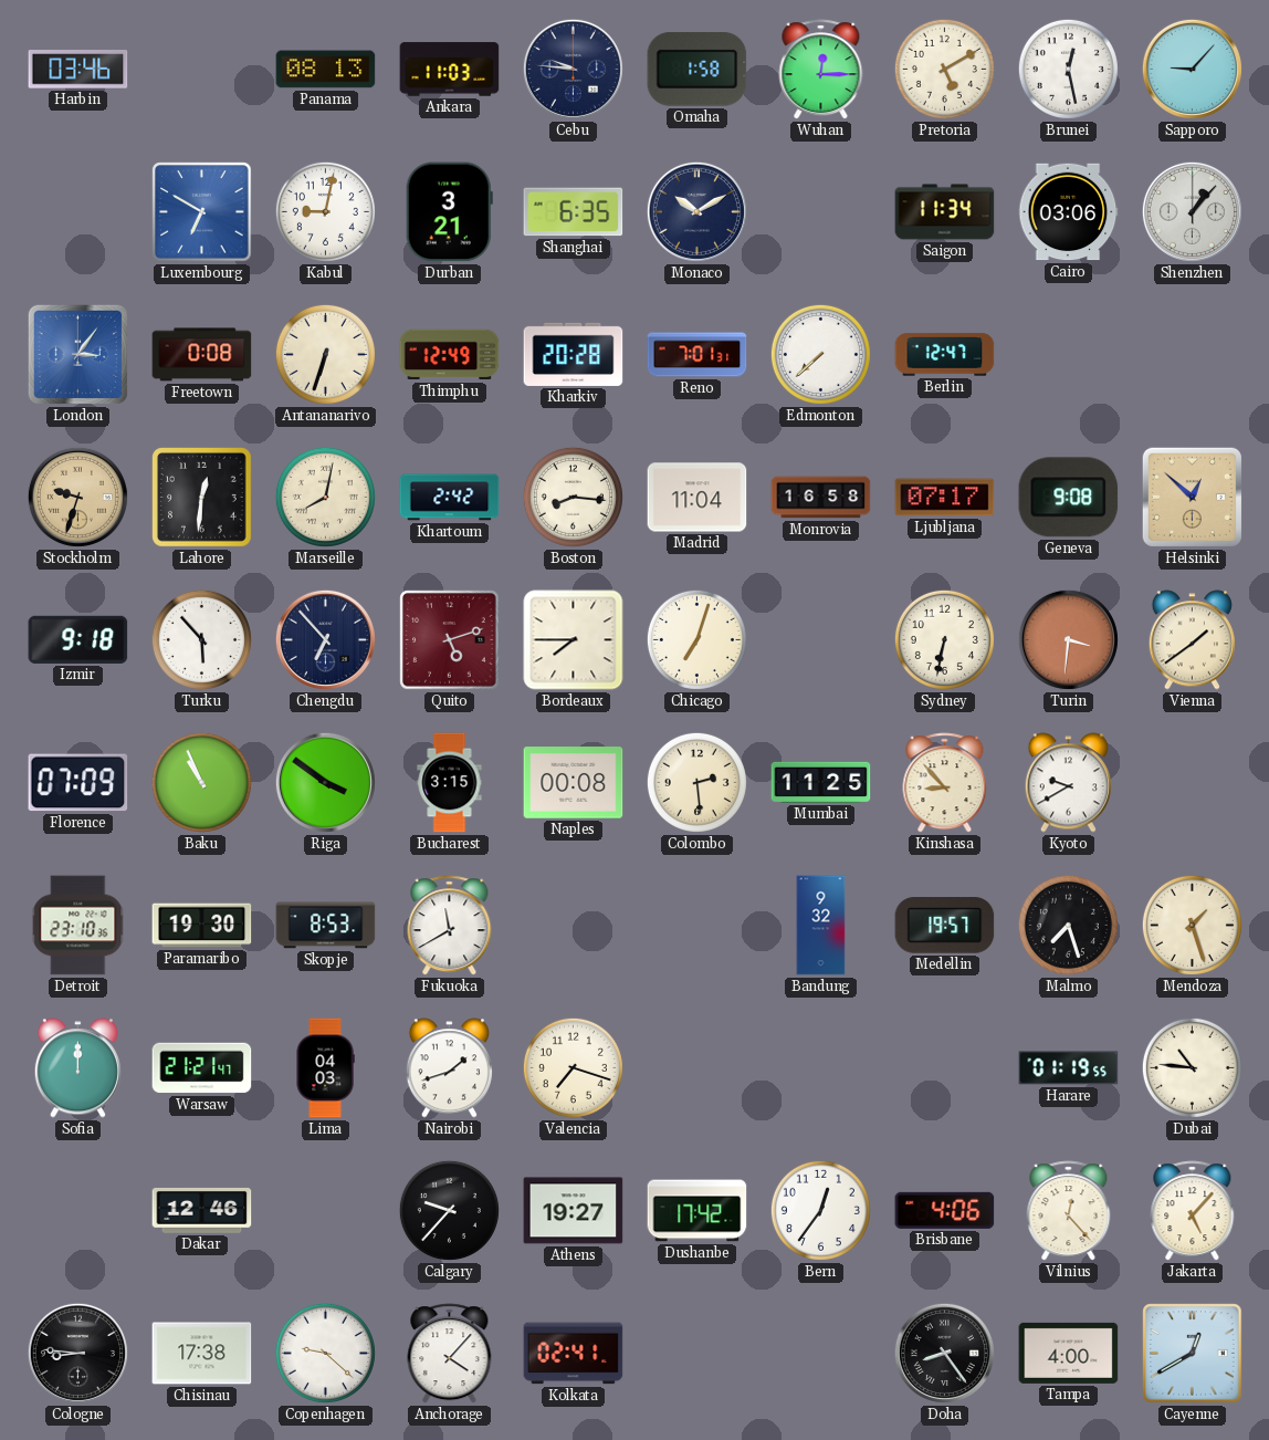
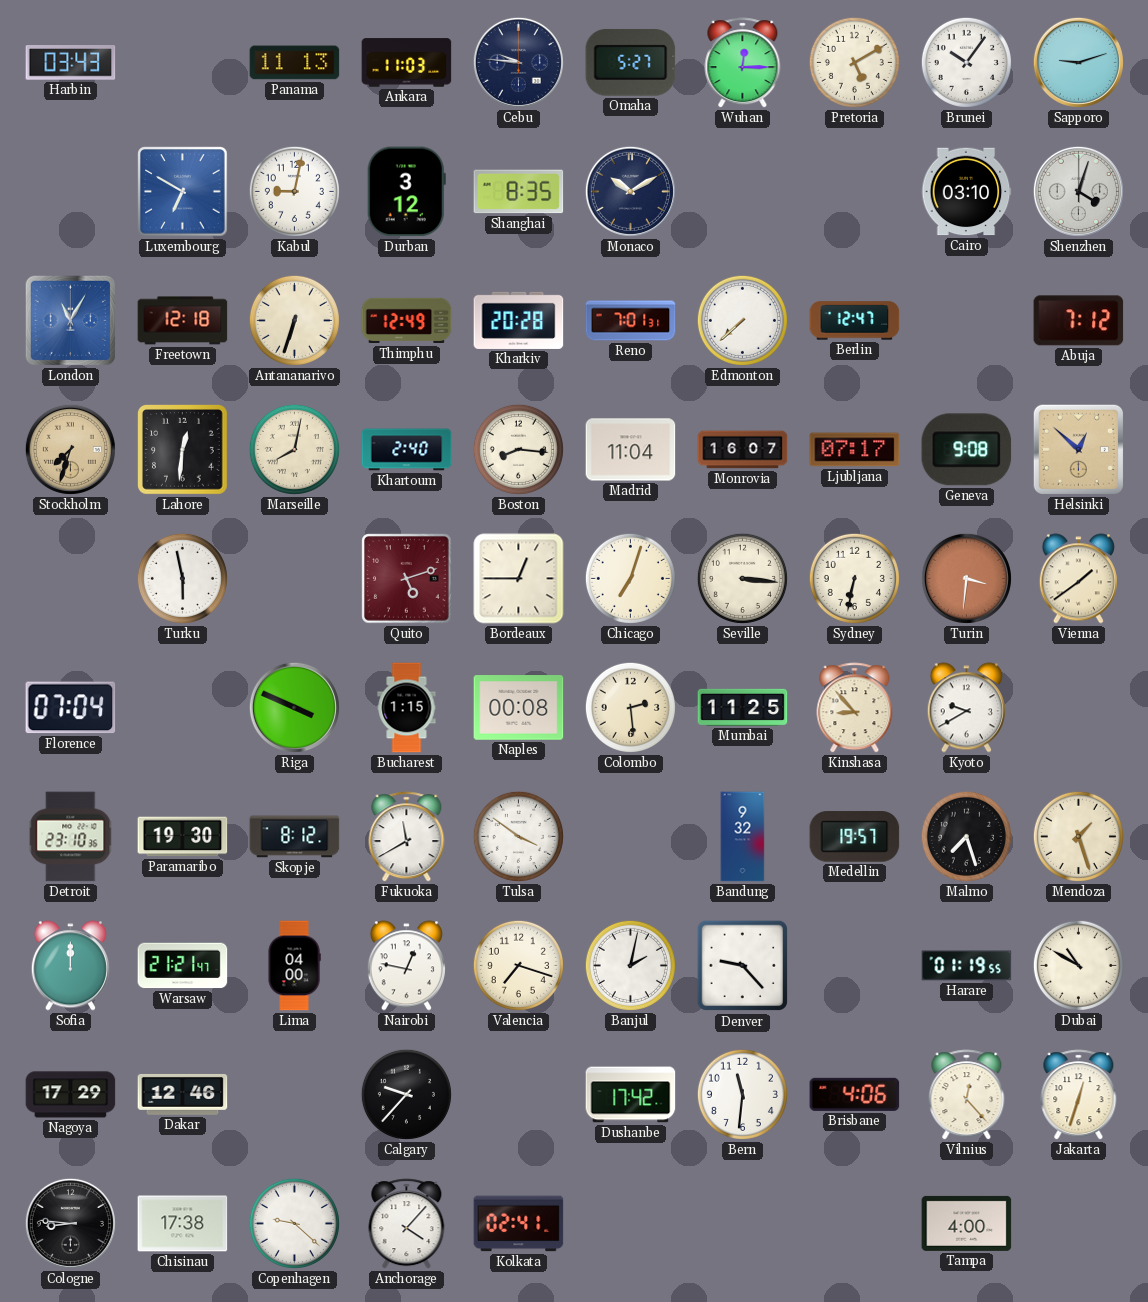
Harbin: 03:46 -> 03:43 (71, 63)
Panama: 08:13 -> 11:13 (295, 63)
Omaha: 1:58 -> 5:27 (631, 62)
Brunei: 12:28 -> 10:06 (966, 62)
Sapporo: 9:07 -> 9:12 (1078, 62)
Durban: 3:21 -> 3:12 (406, 192)
Shanghai: 6:35 -> 8:35 (519, 192)
Saigon: 11:34 -> none (945, 212)
Cairo: 03:06 -> 03:10 (966, 192)
Shenzhen: 1:07 -> 4:03 (1078, 191)
London: 3:06 -> 11:05 (70, 320)
Freetown: 0:08 -> 12:18 (183, 321)
Abuja: none -> 7:12 (1079, 321)
Stockholm: 9:33 -> 7:33 (70, 449)
Khartoum: 2:42 -> 2:40 (407, 450)
Monrovia: 16:58 -> 16:07 (743, 450)
Izmir: 9:18 -> none (78, 639)
Turku: 5:53 -> 5:58 (182, 578)
Chengdu: 6:53 -> none (325, 639)
Bordeaux: 7:45 -> 12:45 (519, 579)
Seville: none -> 3:16 (742, 578)
Florence: 07:09 -> 07:04 (71, 708)
Baku: 10:56 -> none (201, 782)
Riga: 3:51 -> 3:49 (294, 707)
Bucharest: 3:15 -> 1:15 (407, 708)
Skopje: 8:53 -> 8:12 (295, 837)
Tulsa: none -> 3:51 (518, 836)
Lima: 04:03 -> 04:00 (294, 966)
Nairobi: 1:42 -> 12:47 (406, 966)
Banjul: none -> 2:02 (630, 965)
Denver: none -> 9:23 (743, 966)
Dubai: 10:46 -> 10:50 (1078, 965)
Nagoya: none -> 17:29 (71, 1095)
Athens: 19:27 -> none (574, 1211)
Bern: 12:36 -> 11:31 (742, 1094)
Jakarta: 5:07 -> 12:33 (1079, 1095)
Doha: 8:24 -> none (944, 1353)
Cayenne: 12:40 -> none (1193, 1354)
